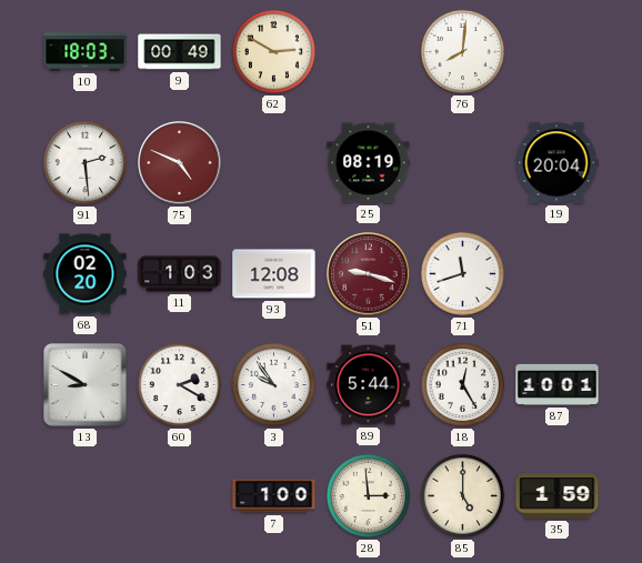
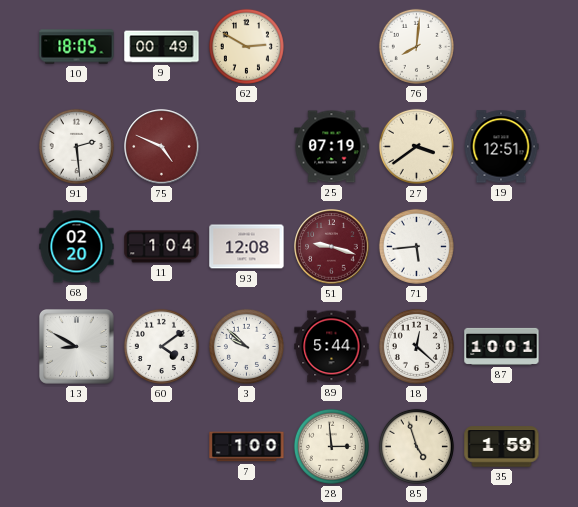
10: 18:03 -> 18:05 (77, 47)
25: 08:19 -> 07:19 (332, 147)
27: none -> 3:39 (416, 146)
19: 20:04 -> 12:51 (501, 147)
11: 1:03 -> 1:04 (162, 247)
71: 11:42 -> 5:44 (416, 246)
60: 2:20 -> 4:09 (161, 346)
3: 9:54 -> 9:52 (246, 346)
18: 12:25 -> 12:22 (416, 346)
85: 5:00 -> 4:57 (416, 446)
